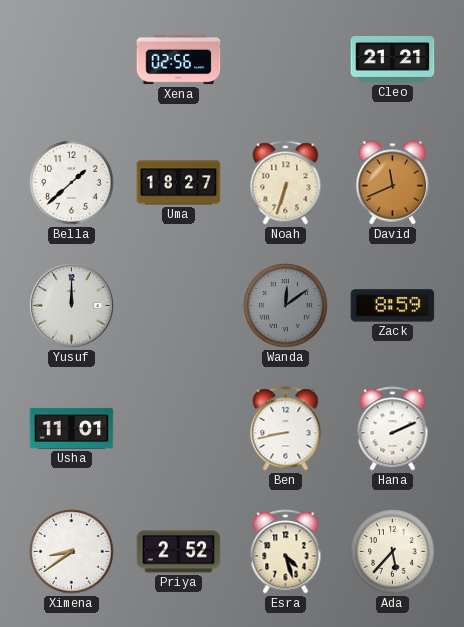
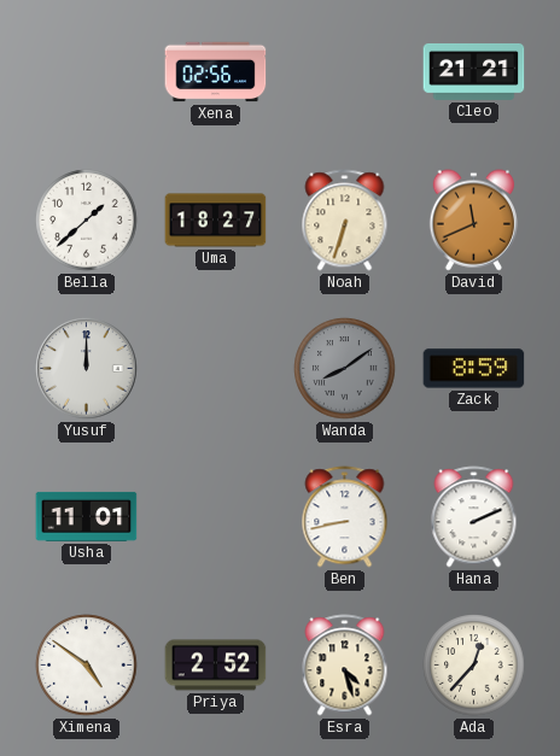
Wanda: 12:09 -> 8:09 (345, 369)
Ximena: 8:39 -> 4:51 (87, 666)
Ada: 5:37 -> 12:37 (474, 666)
